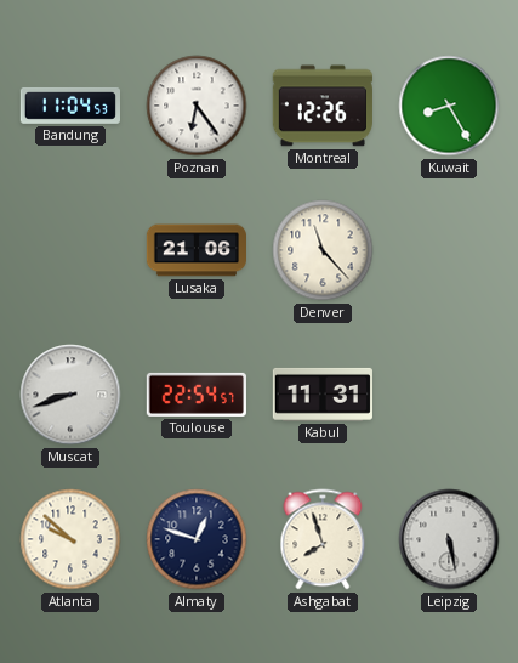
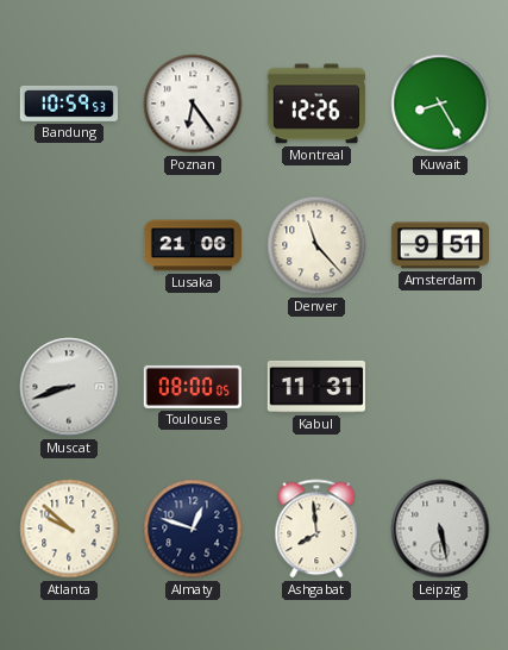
Bandung: 11:04 -> 10:59 (68, 104)
Amsterdam: none -> 9:51 (439, 245)
Toulouse: 22:54 -> 08:00 (193, 387)
Ashgabat: 7:57 -> 7:59 (316, 529)
